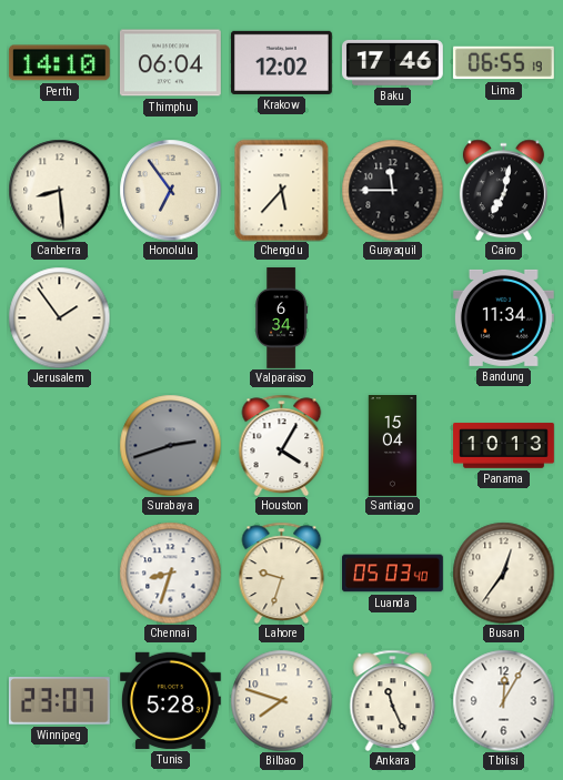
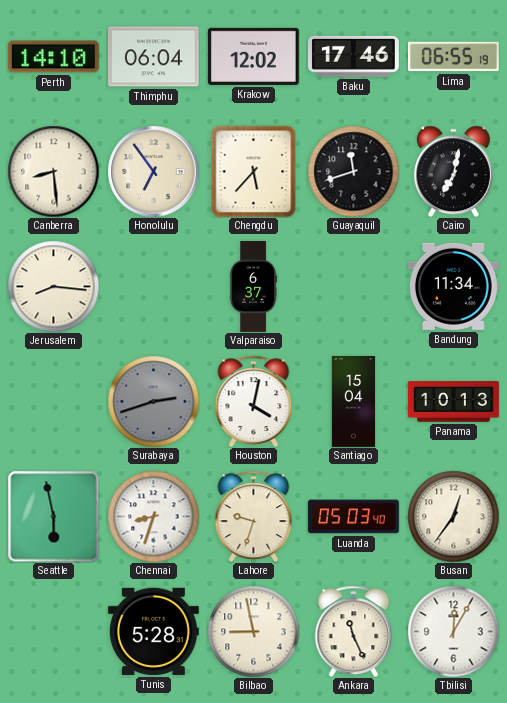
Guayaquil: 11:45 -> 11:42 (353, 171)
Jerusalem: 1:54 -> 8:16 (53, 286)
Valparaiso: 6:34 -> 6:37 (254, 287)
Houston: 4:05 -> 4:02 (254, 401)
Seattle: none -> 5:58 (53, 516)
Winnipeg: 23:07 -> none (59, 701)
Bilbao: 7:48 -> 8:58 (253, 631)
